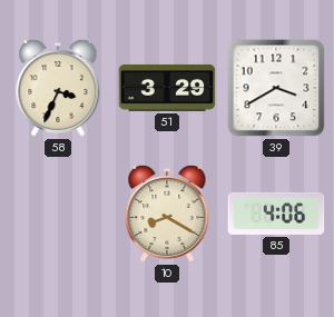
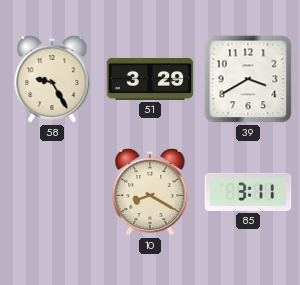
58: 3:34 -> 9:25 (52, 79)
85: 4:06 -> 3:11 (248, 192)
